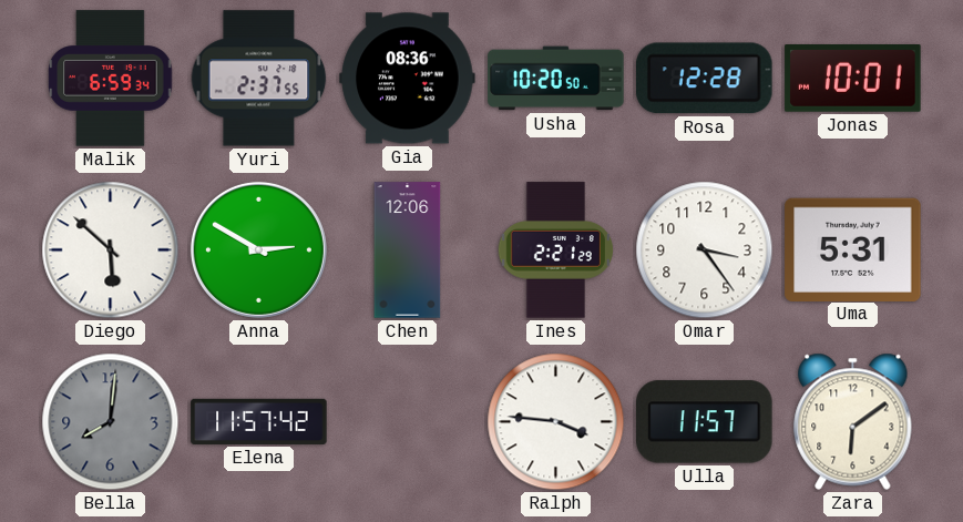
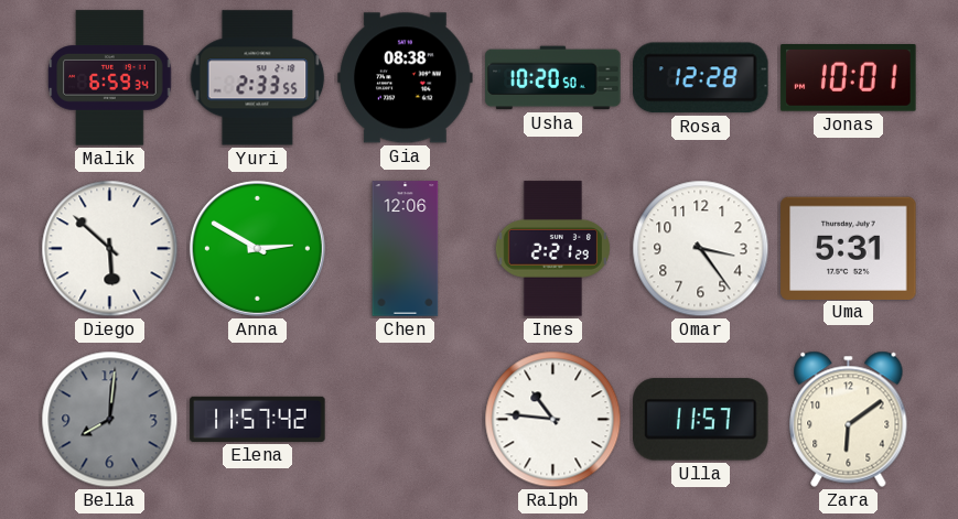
Yuri: 2:37 -> 2:33 (258, 78)
Gia: 08:36 -> 08:38 (406, 78)
Ralph: 3:46 -> 10:46 (553, 420)
